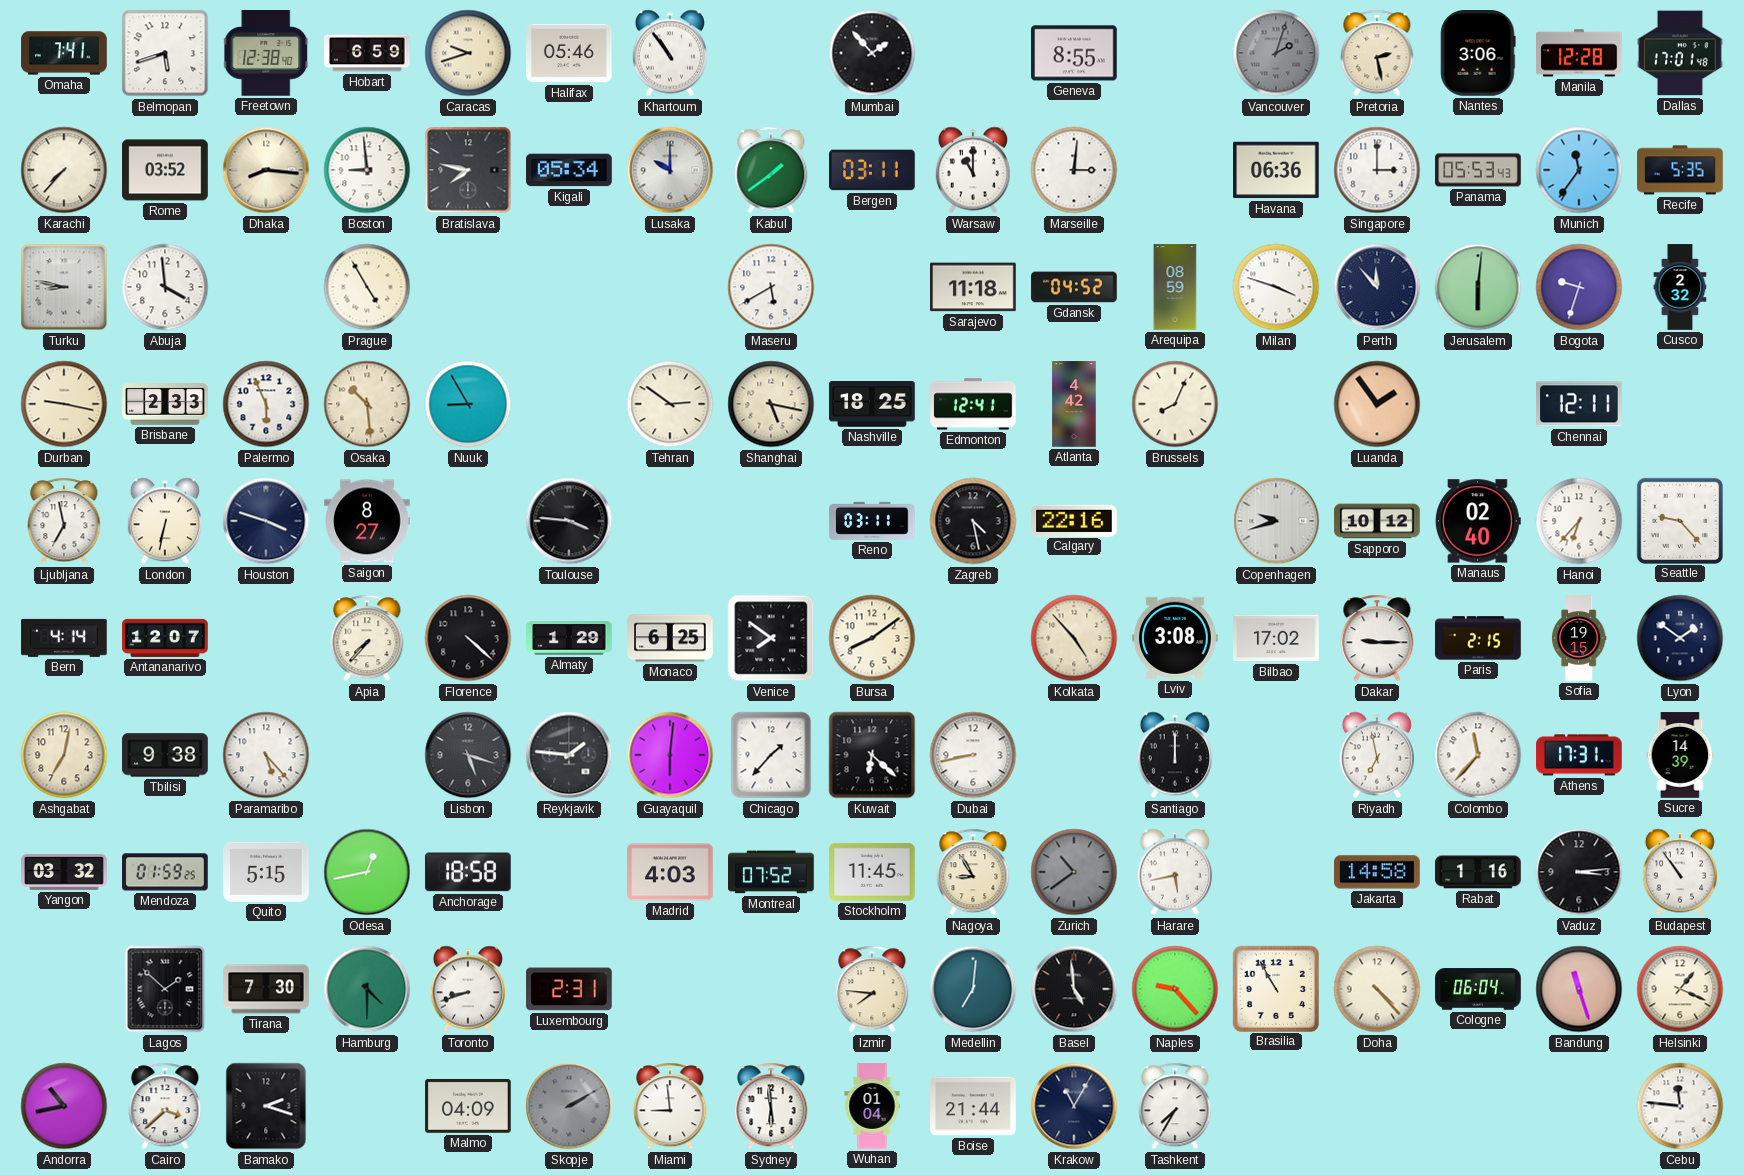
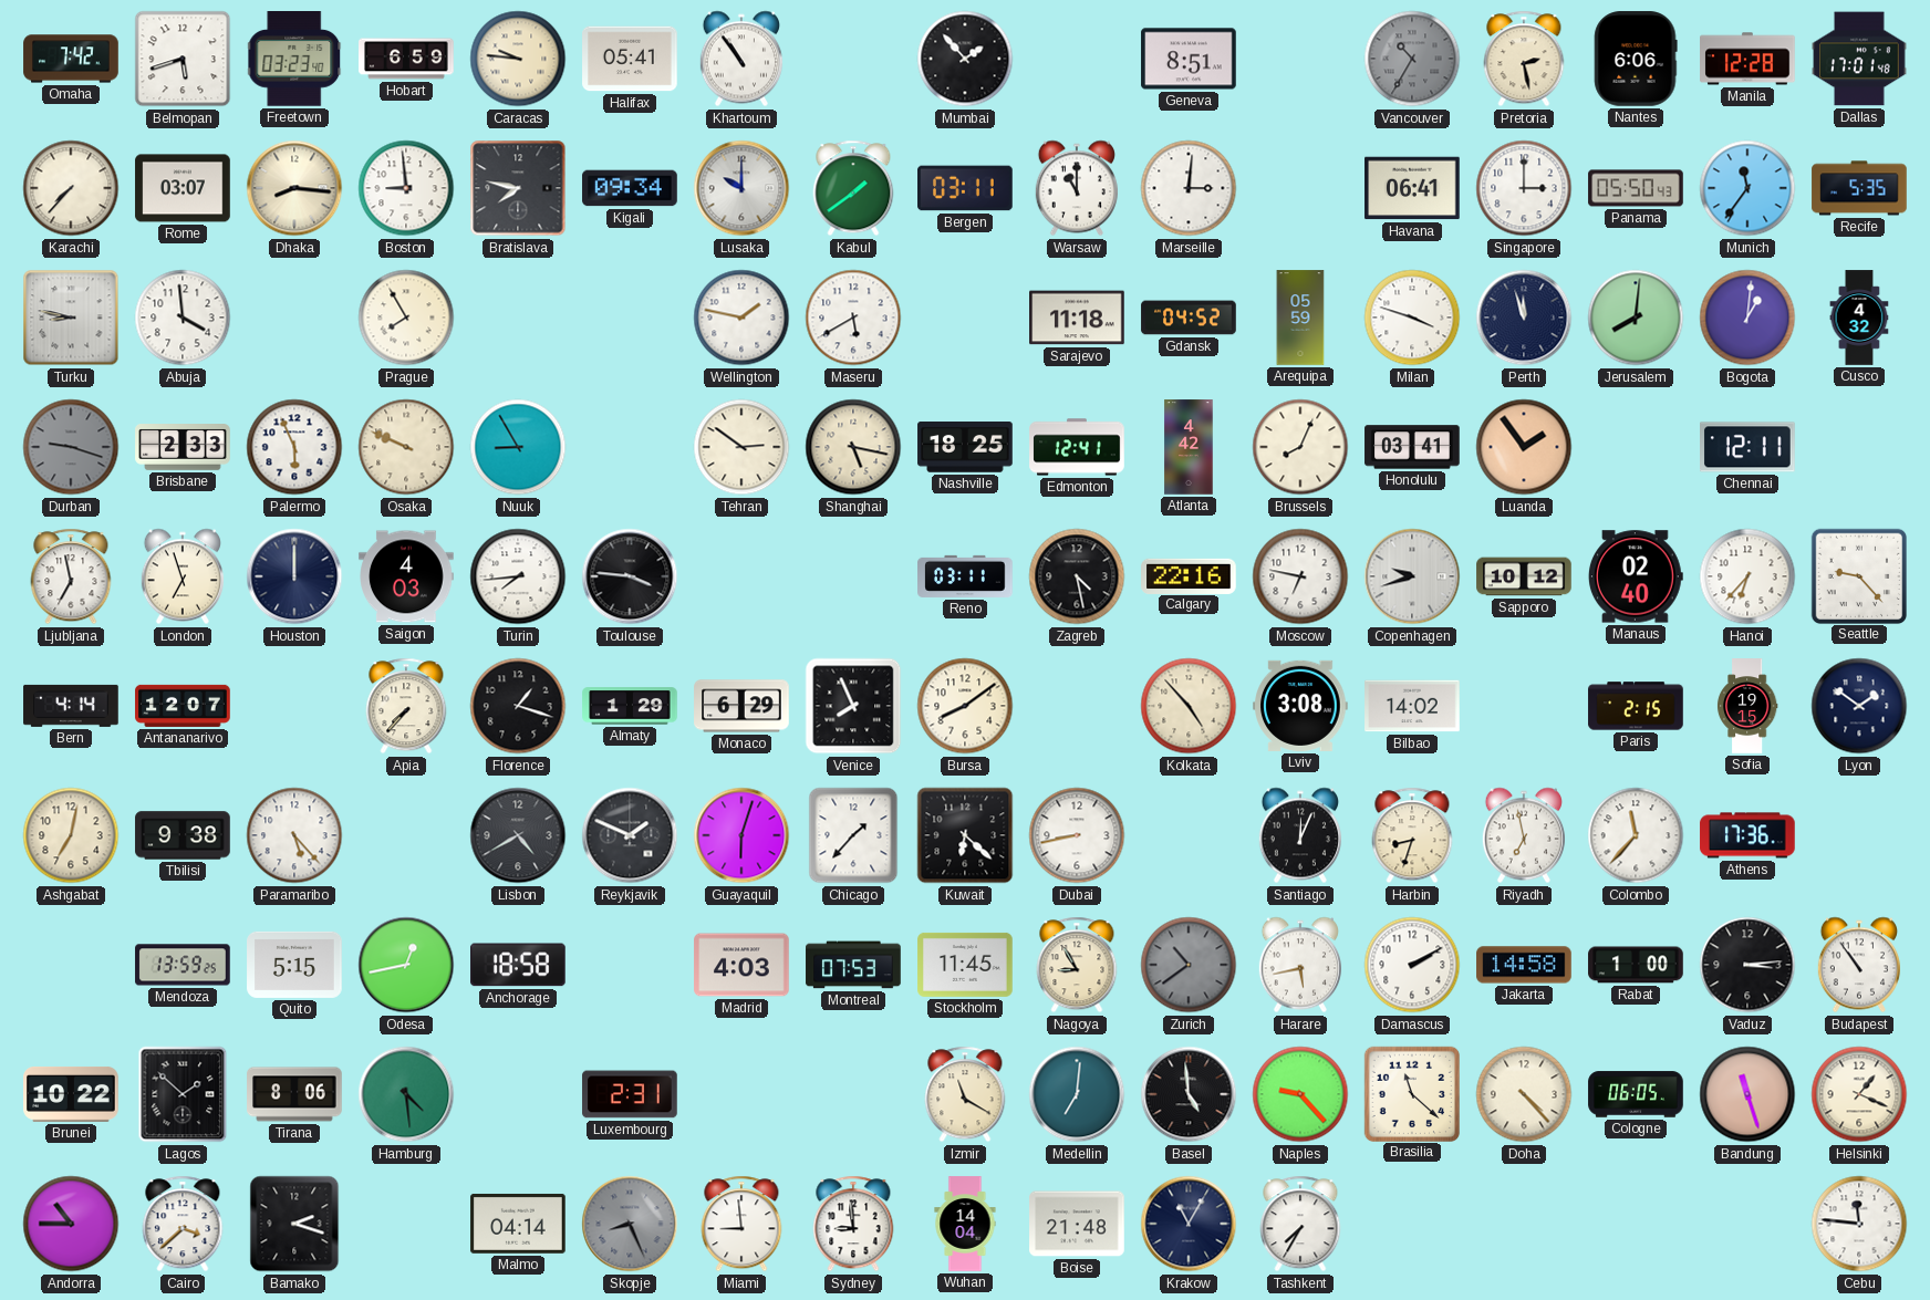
Omaha: 7:41 -> 7:42 (71, 59)
Freetown: 12:38 -> 03:23 (295, 60)
Caracas: 9:42 -> 9:46 (518, 59)
Halifax: 05:46 -> 05:41 (630, 59)
Geneva: 8:55 -> 8:51 (1189, 59)
Vancouver: 2:03 -> 10:35 (1412, 59)
Nantes: 3:06 -> 6:06 (1636, 59)
Rome: 03:52 -> 03:07 (183, 188)
Kigali: 05:34 -> 09:34 (630, 188)
Havana: 06:36 -> 06:41 (1412, 188)
Panama: 05:53 -> 05:50 (1636, 188)
Prague: 4:55 -> 7:55 (406, 318)
Wellington: none -> 1:47 (741, 318)
Arequipa: 08:59 -> 05:59 (1300, 318)
Perth: 11:53 -> 11:57 (1524, 318)
Jerusalem: 6:01 -> 8:01 (1636, 318)
Bogota: 9:33 -> 1:01 (1747, 318)
Cusco: 2:32 -> 4:32 (1859, 318)
Durban: 9:17 -> 9:18 (71, 447)
Durban dial: cream -> grey (71, 447)
Osaka: 10:29 -> 9:49 (406, 447)
Honolulu: none -> 03:41 (1412, 447)
London: 6:32 -> 6:57 (183, 576)
Houston: 3:48 -> 12:00 (294, 576)
Saigon: 8:27 -> 4:03 (406, 576)
Turin: none -> 7:44 (518, 576)
Moscow: none -> 6:47 (1300, 576)
Florence: 4:22 -> 1:18 (518, 706)
Monaco: 6:25 -> 6:29 (741, 706)
Venice: 7:51 -> 7:56 (853, 706)
Bilbao: 17:02 -> 14:02 (1412, 706)
Dakar: 9:15 -> none (1377, 638)
Lisbon: 5:18 -> 4:40 (518, 835)
Reykjavik: 1:46 -> 1:49 (630, 835)
Guayaquil: 6:01 -> 6:03 (741, 835)
Santiago: 12:00 -> 12:04 (1300, 835)
Harbin: none -> 8:33 (1412, 835)
Athens: 17:31 -> 17:36 (1747, 835)
Sucre: 14:39 -> none (1680, 755)
Yangon: 03:32 -> none (64, 873)
Mendoza: 01:59 -> 13:59 (183, 965)
Montreal: 07:52 -> 07:53 (853, 965)
Damascus: none -> 2:10 (1412, 965)
Rabat: 1:16 -> 1:00 (1636, 965)
Brunei: none -> 10:22 (71, 1094)
Tirana: 7:30 -> 8:06 (294, 1094)
Hamburg: 4:30 -> 4:29 (406, 1094)
Toronto: 8:42 -> none (468, 989)
Izmir: 7:46 -> 11:20 (965, 1094)
Brasilia: 10:55 -> 11:22 (1411, 1093)
Cologne: 06:04 -> 06:05 (1636, 1094)
Andorra: 10:43 -> 10:45 (71, 1224)
Malmo: 04:09 -> 04:14 (518, 1224)
Skopje: 2:10 -> 8:26 (630, 1224)
Sydney: 5:59 -> 8:59 (853, 1224)
Wuhan: 01:04 -> 14:04 (965, 1224)
Boise: 21:44 -> 21:48 (1077, 1224)
